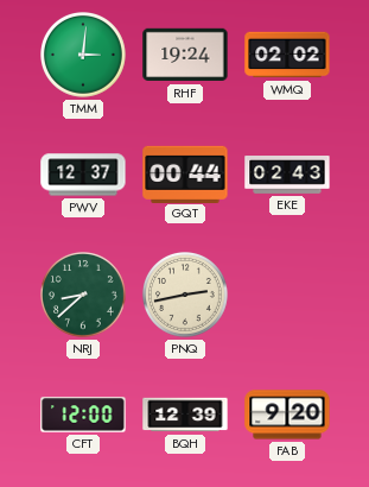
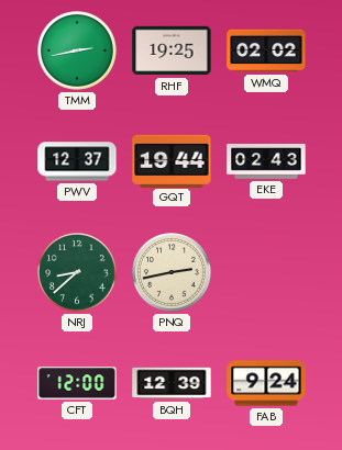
TMM: 3:01 -> 2:43 (78, 52)
RHF: 19:24 -> 19:25 (172, 50)
GQT: 00:44 -> 19:44 (172, 160)
FAB: 9:20 -> 9:24 (266, 383)
